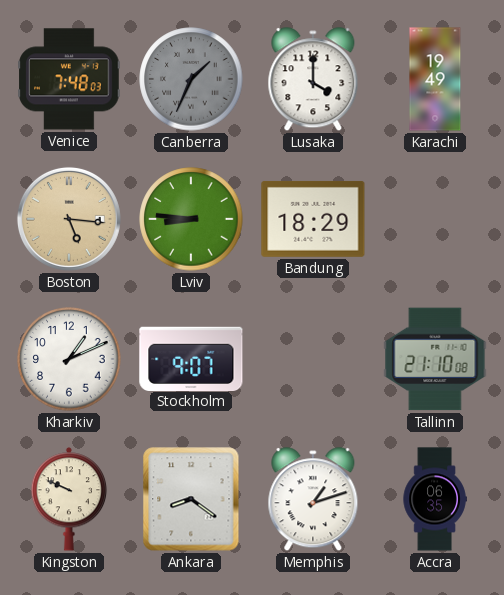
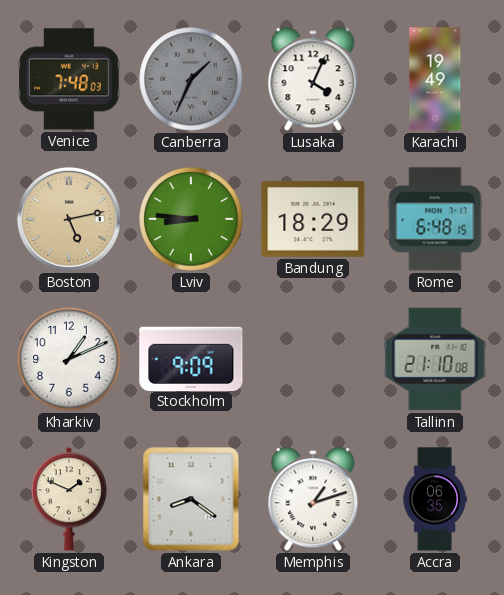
Lusaka: 4:00 -> 4:04 (313, 80)
Boston: 5:16 -> 5:13 (69, 219)
Rome: none -> 6:48 (435, 219)
Stockholm: 9:07 -> 9:09 (191, 358)
Kingston: 9:49 -> 1:49 (69, 499)
